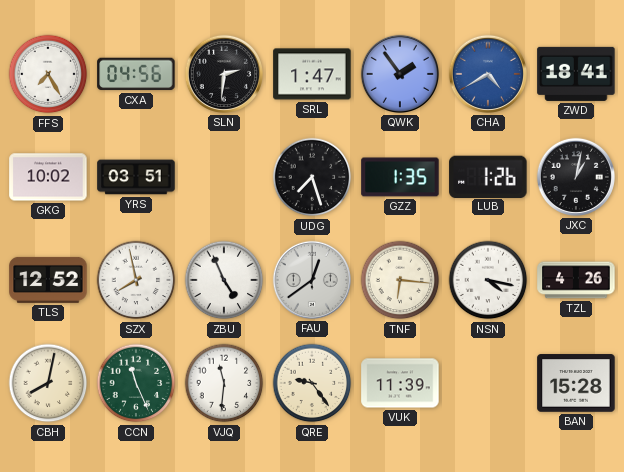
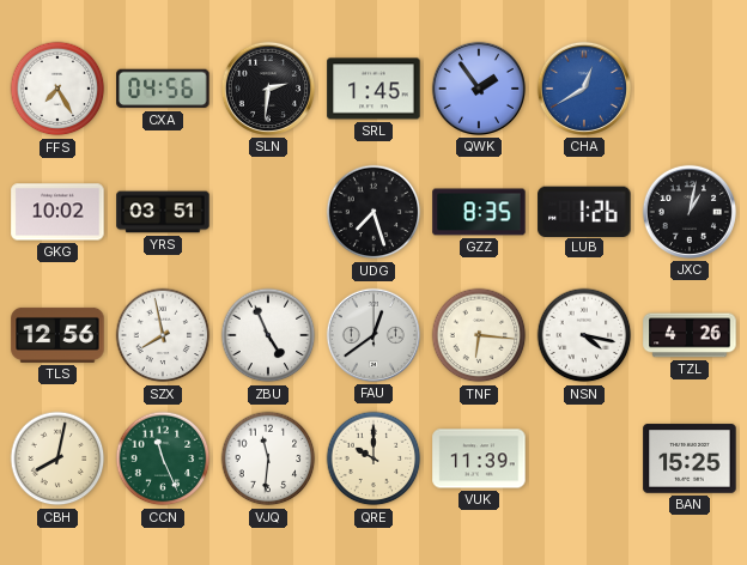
SRL: 1:47 -> 1:45 (373, 89)
CHA: 4:40 -> 12:40 (584, 89)
ZWD: 18:41 -> none (576, 74)
GZZ: 1:35 -> 8:35 (479, 212)
TLS: 12:52 -> 12:56 (57, 335)
QRE: 9:24 -> 10:00 (373, 458)
BAN: 15:28 -> 15:25 (690, 458)
